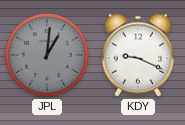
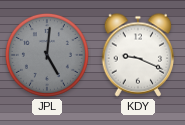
JPL: 1:01 -> 5:01 (47, 55)
